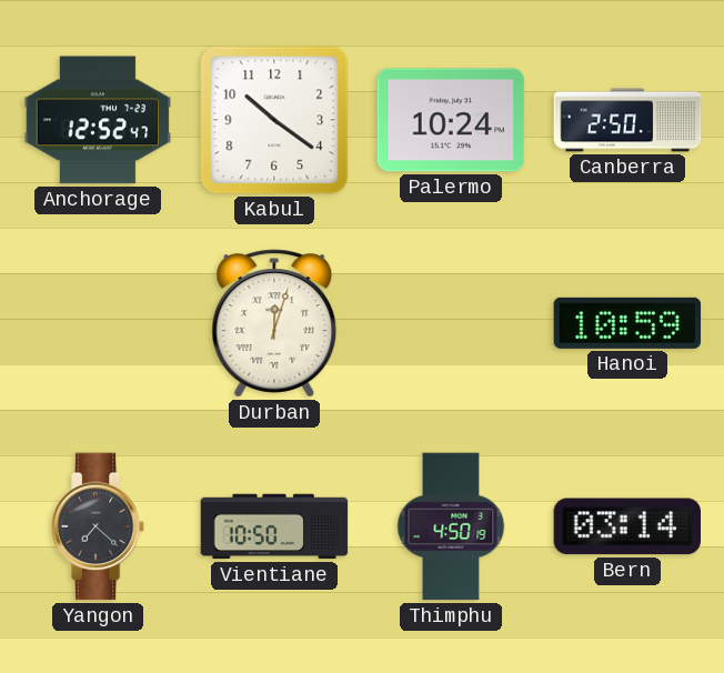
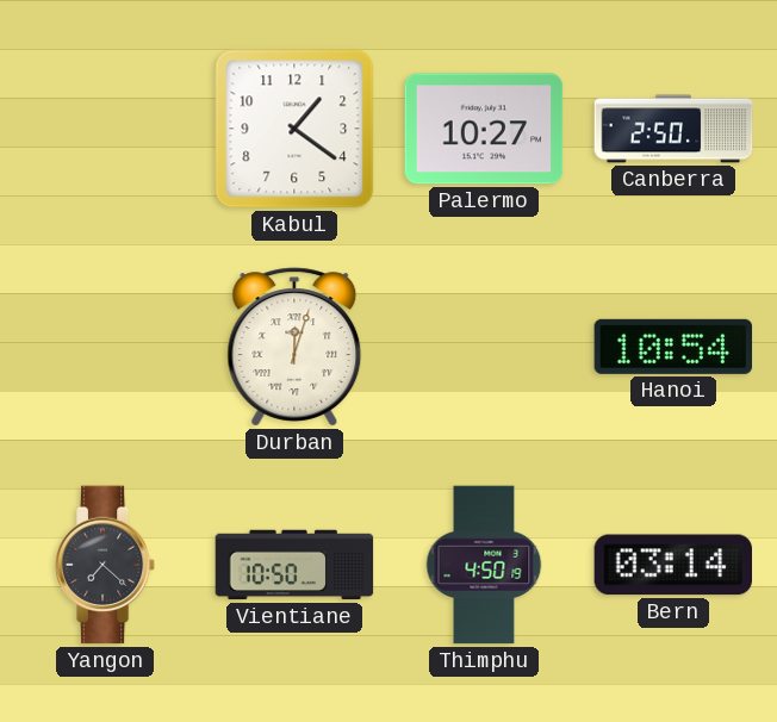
Anchorage: 12:52 -> none (98, 120)
Kabul: 10:21 -> 1:21 (294, 129)
Palermo: 10:24 -> 10:27 (484, 129)
Hanoi: 10:59 -> 10:54 (673, 347)
